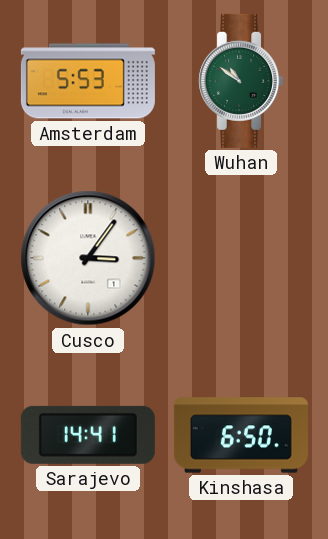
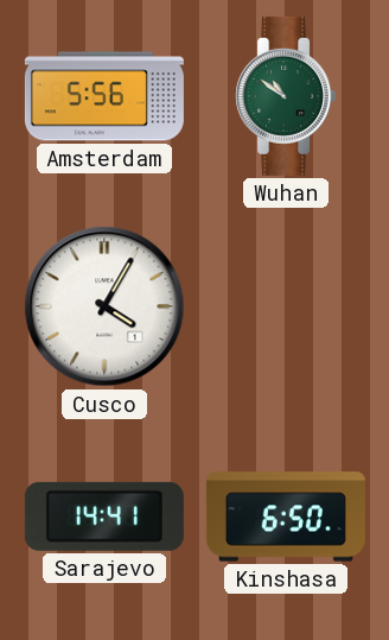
Amsterdam: 5:53 -> 5:56 (104, 96)
Cusco: 3:06 -> 4:05 (104, 306)
